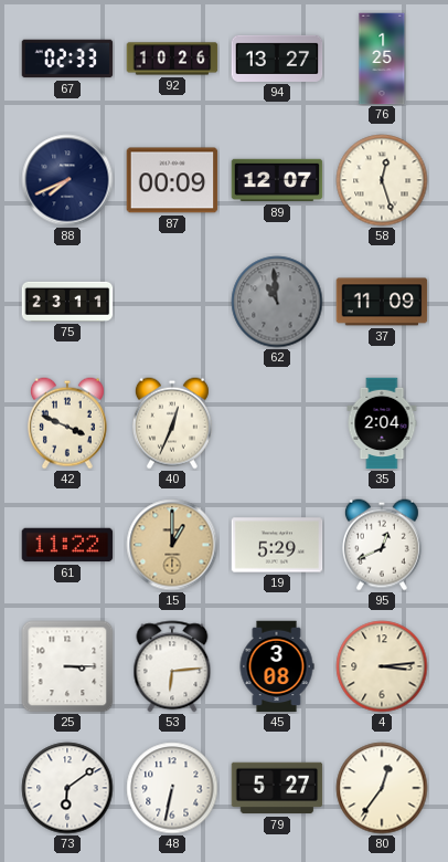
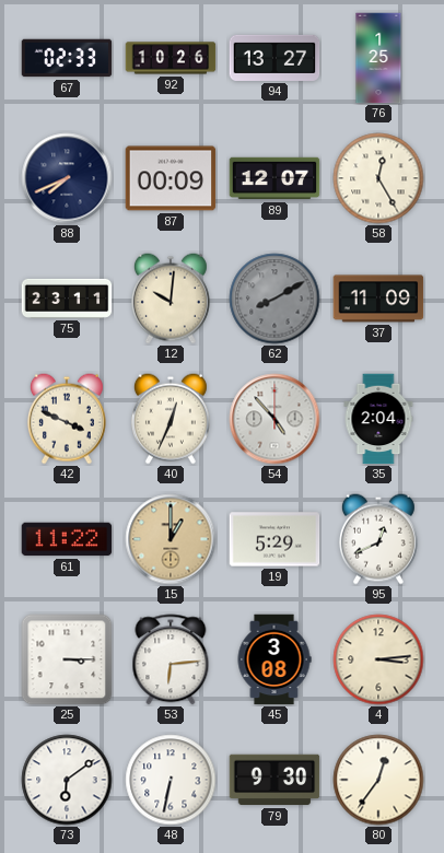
58: 12:27 -> 12:25 (378, 178)
12: none -> 10:01 (171, 299)
62: 10:59 -> 8:10 (274, 299)
54: none -> 4:53 (274, 419)
79: 5:27 -> 9:30 (274, 780)
